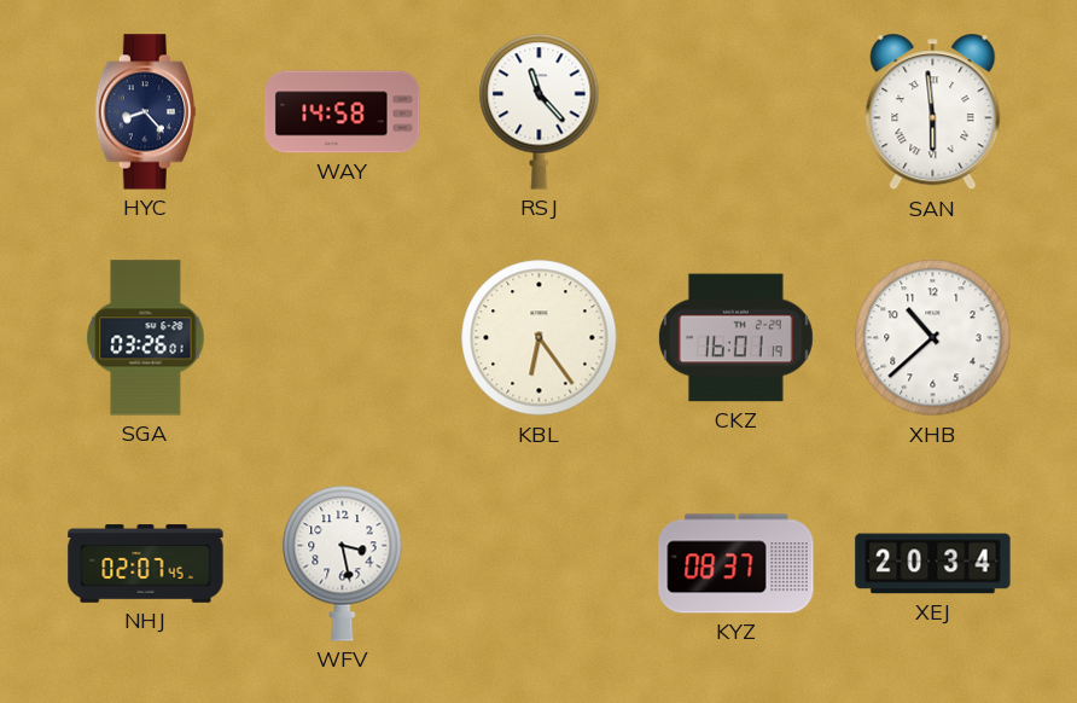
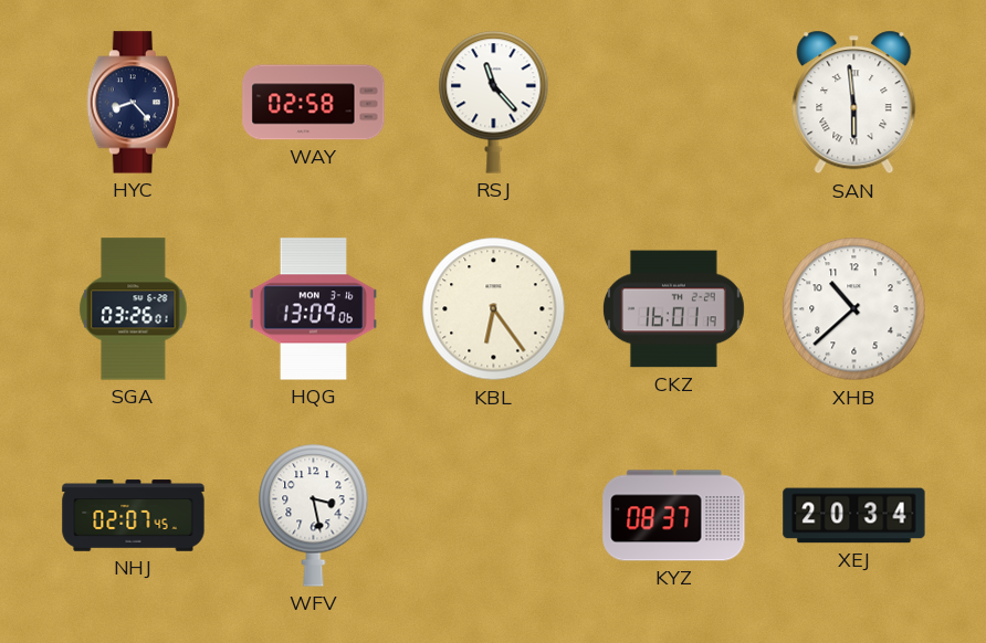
WAY: 14:58 -> 02:58 (314, 103)
HQG: none -> 13:09 (313, 309)
